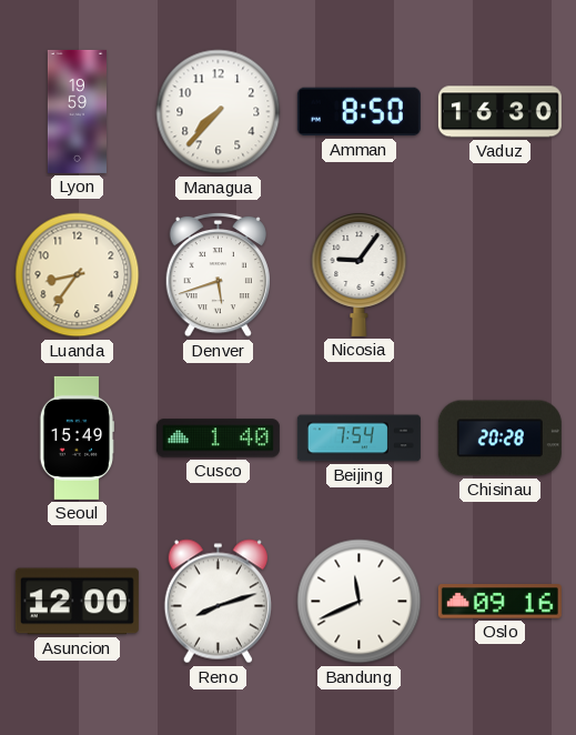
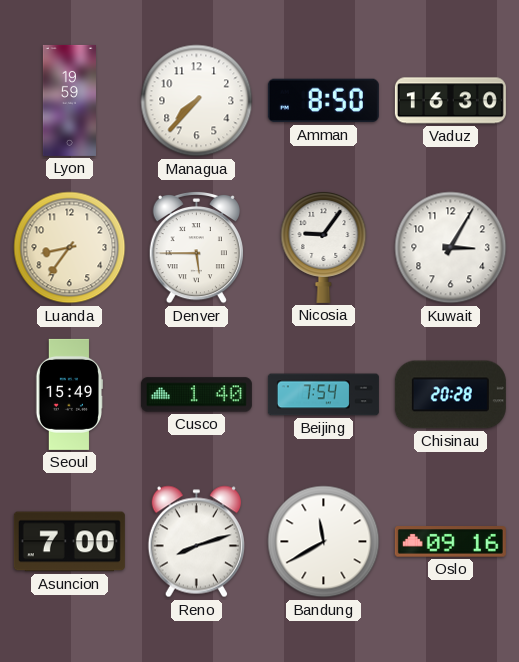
Denver: 5:42 -> 5:45 (196, 247)
Kuwait: none -> 3:05 (451, 248)
Asuncion: 12:00 -> 7:00 (69, 542)
Bandung: 11:41 -> 11:40 (324, 542)
